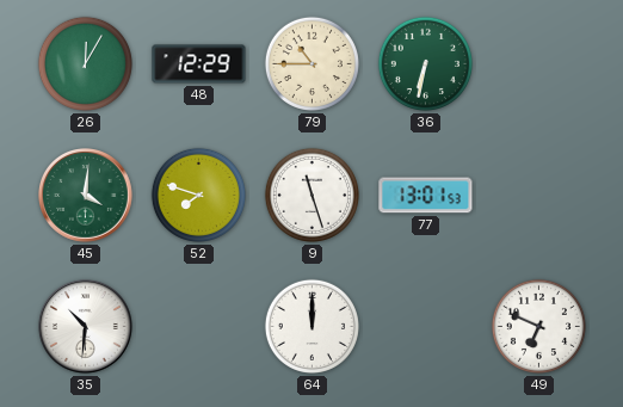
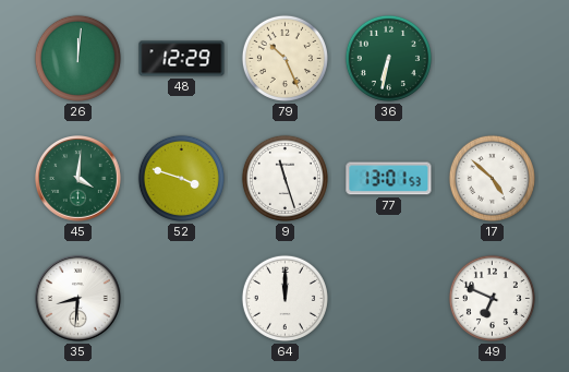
26: 12:05 -> 12:01 (77, 58)
79: 10:45 -> 10:26 (284, 58)
52: 7:48 -> 3:48 (181, 178)
17: none -> 4:52 (492, 178)
35: 10:31 -> 8:31 (78, 299)
